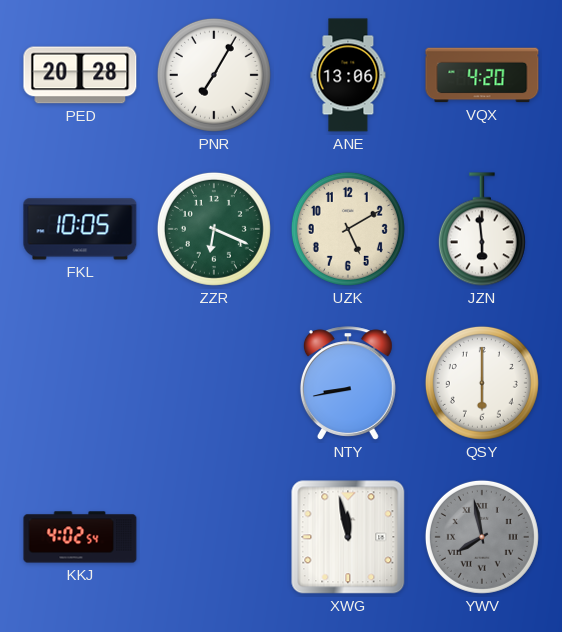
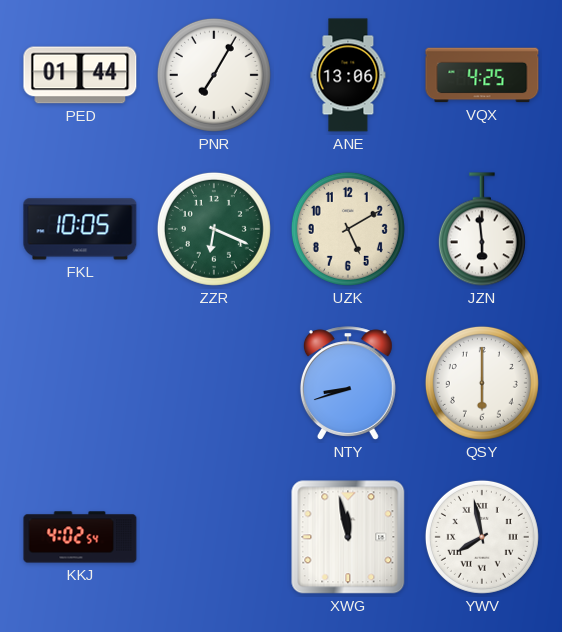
PED: 20:28 -> 01:44 (80, 75)
VQX: 4:20 -> 4:25 (482, 75)
NTY: 8:43 -> 8:42 (348, 383)
YWV dial: grey -> white (482, 537)
